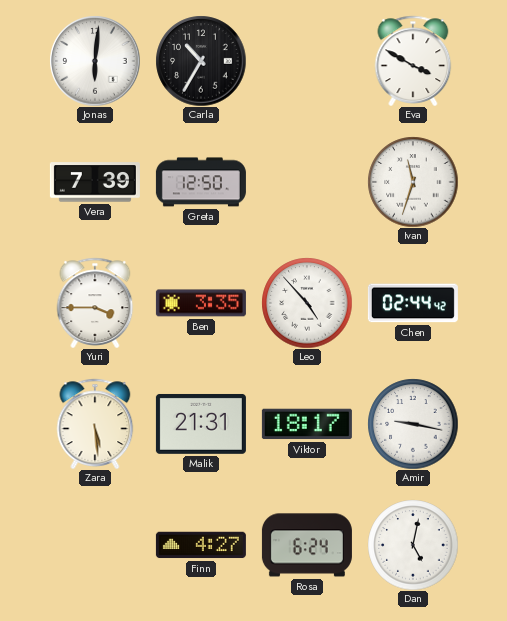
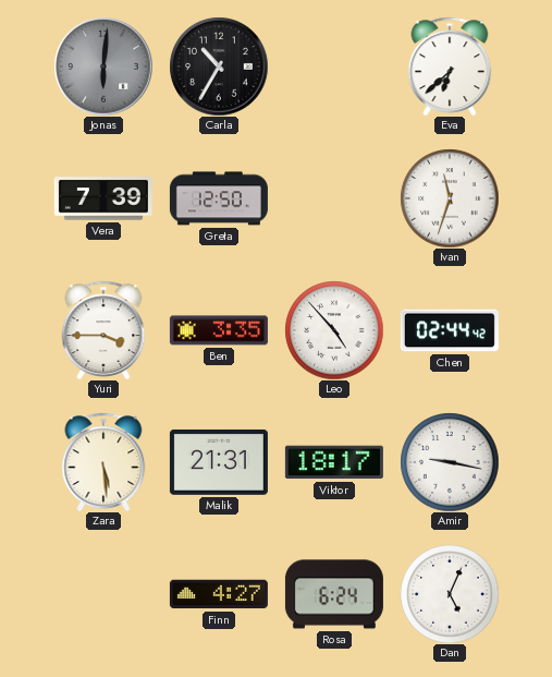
Jonas dial: white -> grey (103, 67)
Eva: 3:50 -> 6:38 (450, 65)
Dan: 5:02 -> 5:04 (450, 594)
